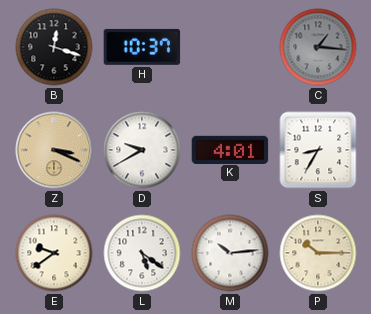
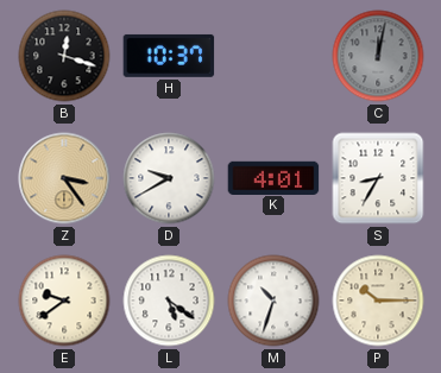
C: 1:16 -> 12:02 (378, 56)
Z: 3:19 -> 3:24 (64, 178)
M: 10:14 -> 10:33 (273, 301)
